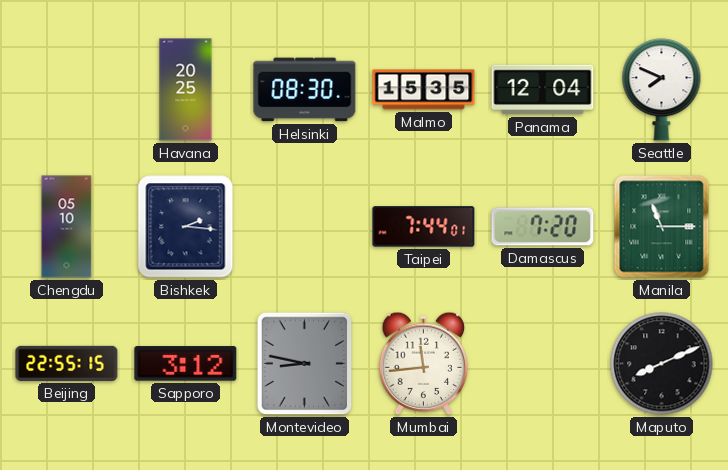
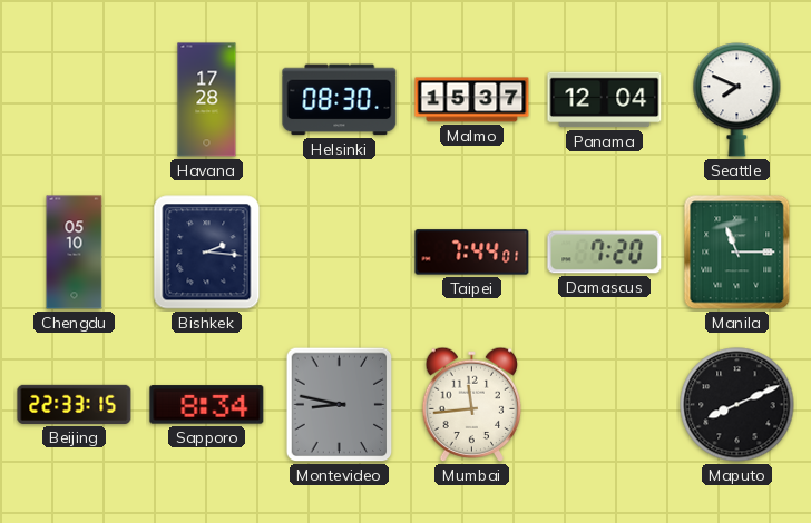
Havana: 20:25 -> 17:28 (207, 100)
Malmo: 15:35 -> 15:37 (472, 100)
Beijing: 22:55 -> 22:33 (75, 404)
Sapporo: 3:12 -> 8:34 (207, 405)
